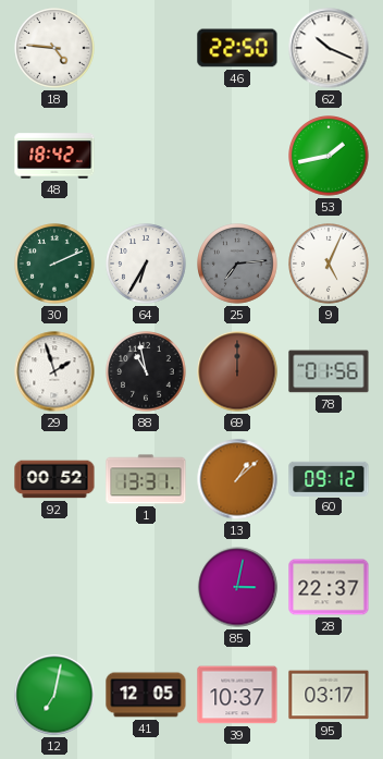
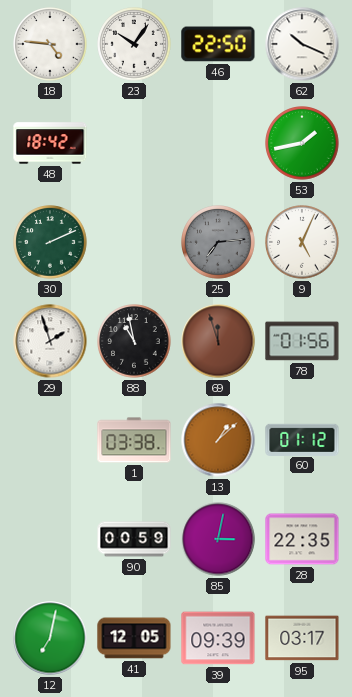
23: none -> 10:06 (134, 44)
64: 6:35 -> none (146, 264)
69: 12:00 -> 11:57 (218, 341)
92: 00:52 -> none (54, 479)
1: 13:31 -> 03:38 (134, 440)
60: 09:12 -> 01:12 (302, 439)
90: none -> 00:59 (134, 539)
28: 22:37 -> 22:35 (302, 539)
39: 10:37 -> 09:39 (218, 638)
